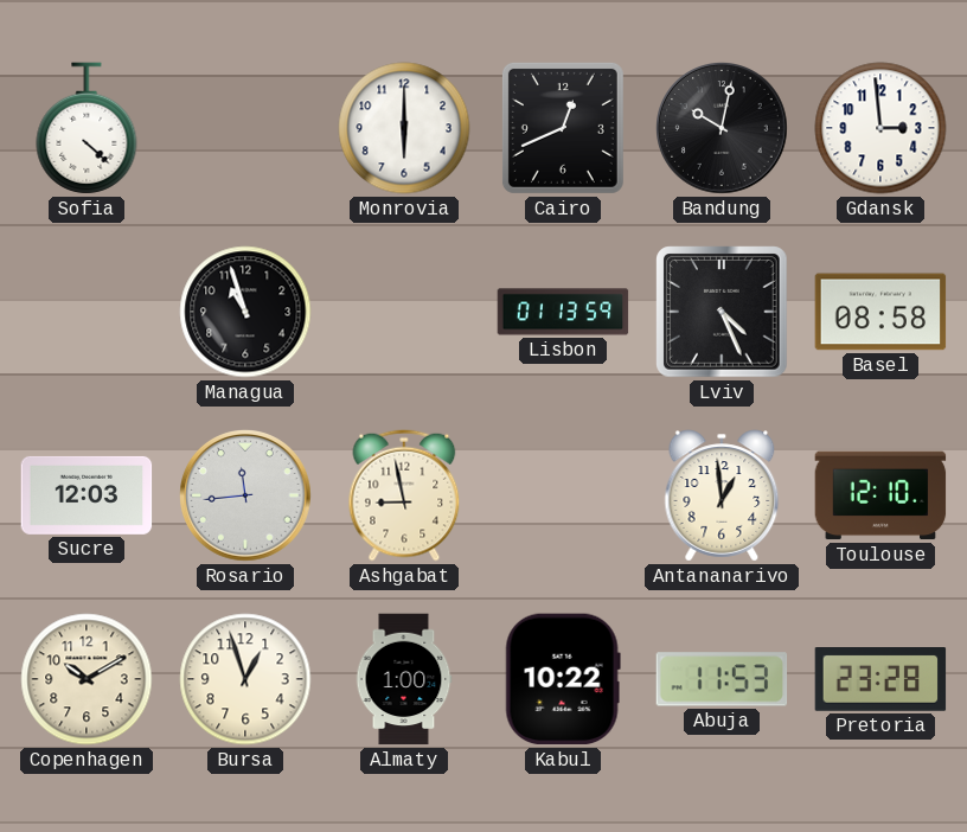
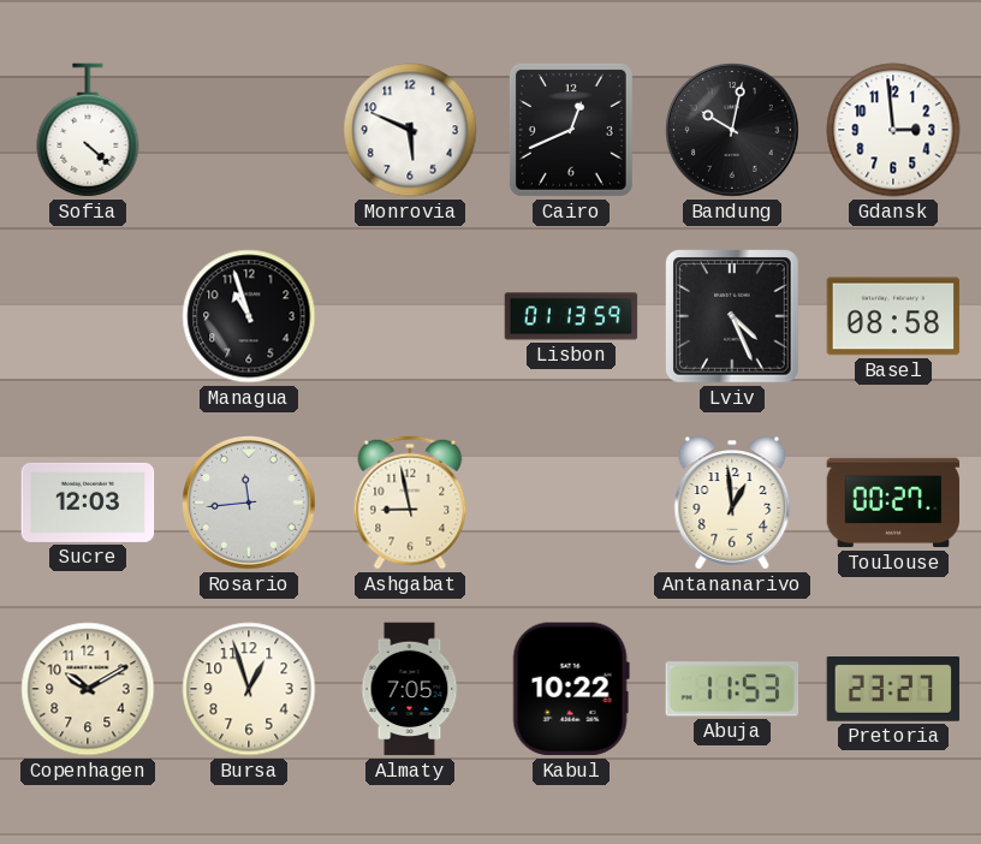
Monrovia: 6:00 -> 5:49 (410, 130)
Toulouse: 12:10 -> 00:27 (893, 503)
Almaty: 1:00 -> 7:05 (410, 689)
Pretoria: 23:28 -> 23:27 (893, 690)
